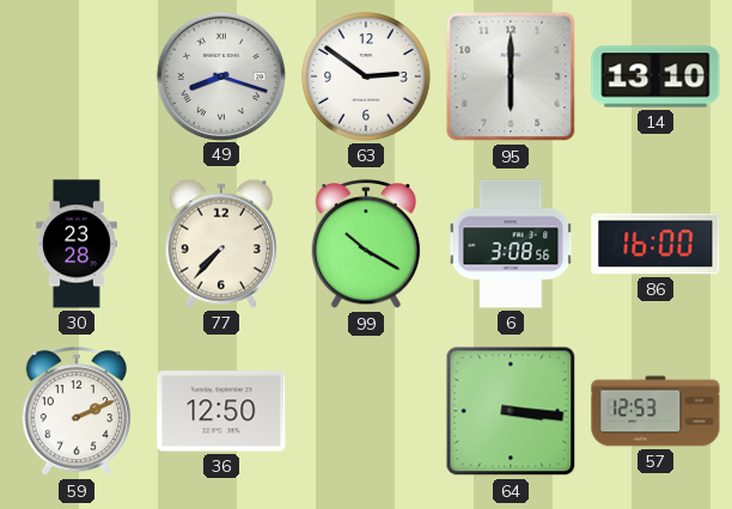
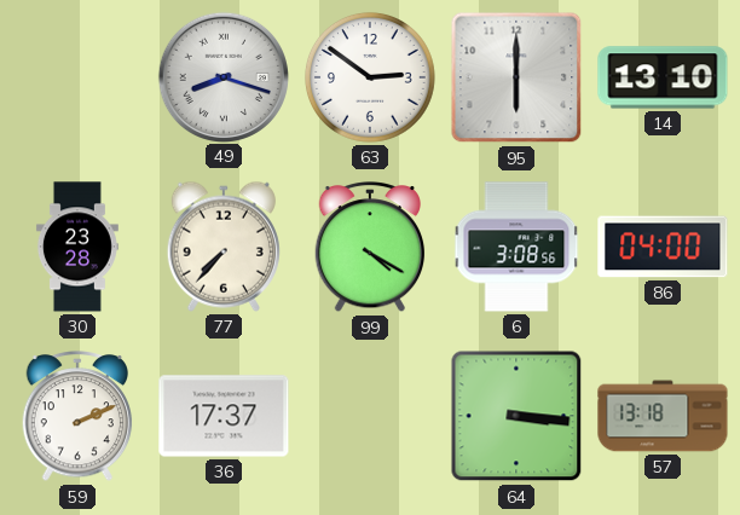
99: 10:20 -> 4:20 (370, 248)
86: 16:00 -> 04:00 (663, 247)
36: 12:50 -> 17:37 (224, 416)
57: 12:53 -> 13:18 (663, 416)
